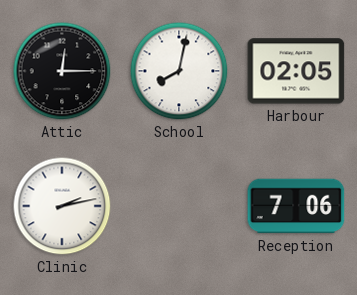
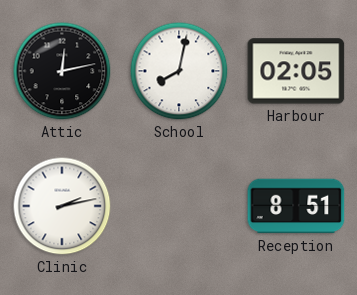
Attic: 12:15 -> 12:13 (62, 71)
Reception: 7:06 -> 8:51 (296, 206)
